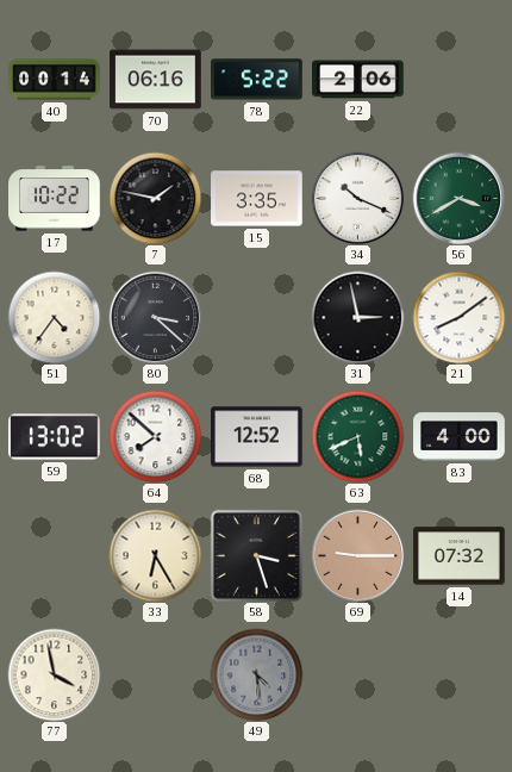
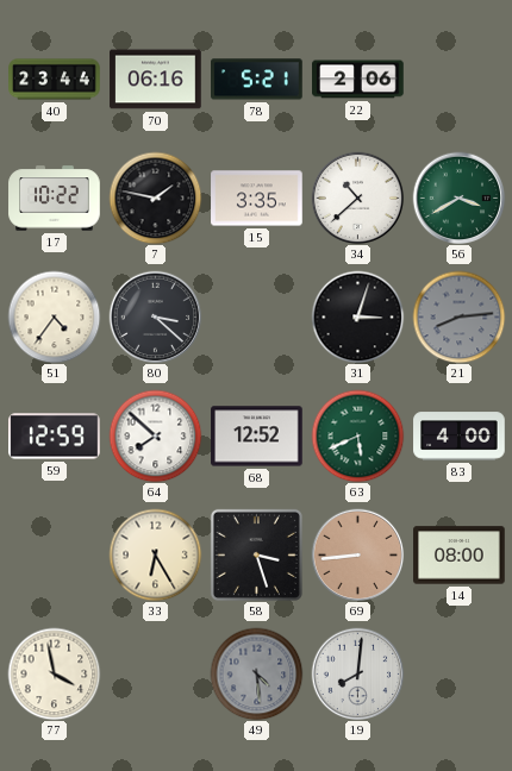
40: 00:14 -> 23:44 (55, 80)
78: 5:22 -> 5:21 (257, 80)
34: 10:19 -> 10:38 (357, 198)
31: 2:58 -> 3:03 (357, 316)
21: 8:09 -> 8:14 (458, 316)
21 dial: white -> grey (458, 316)
59: 13:02 -> 12:59 (55, 437)
69: 9:15 -> 8:44 (357, 554)
14: 07:32 -> 08:00 (460, 556)
19: none -> 8:01 (357, 673)
